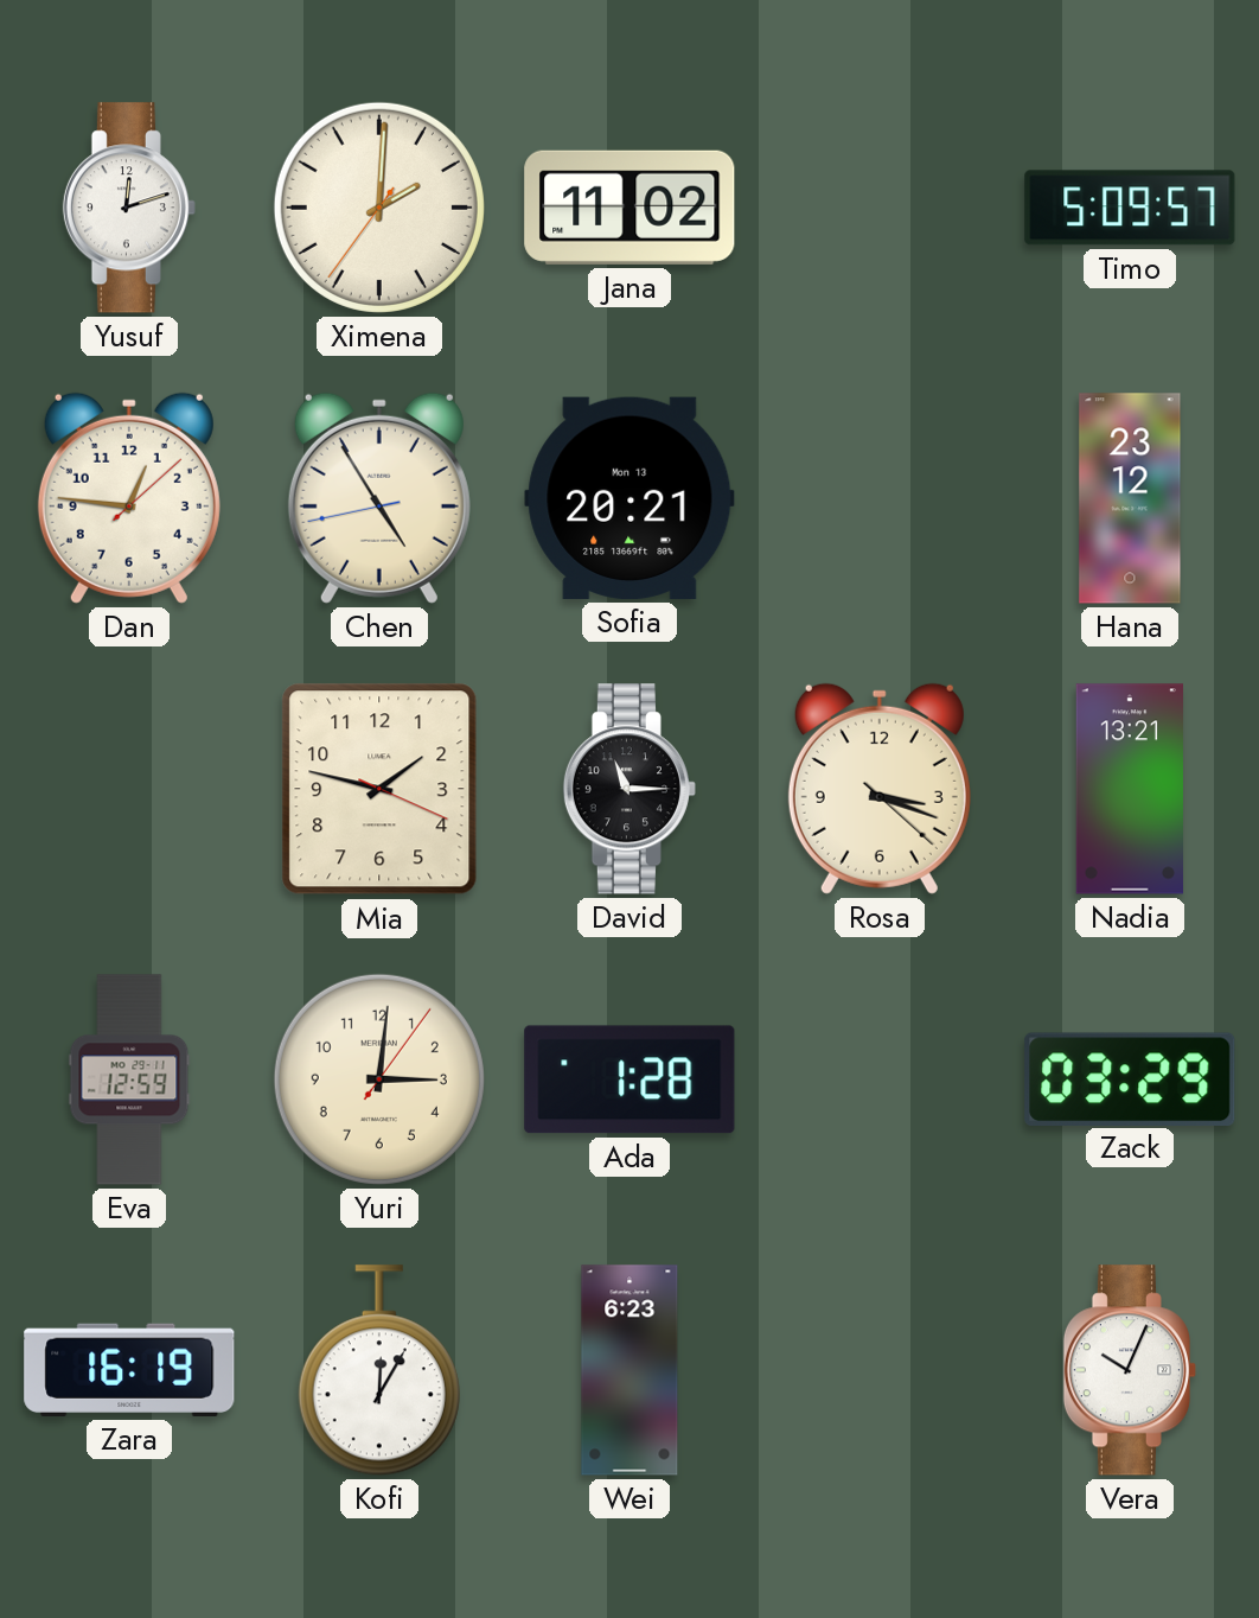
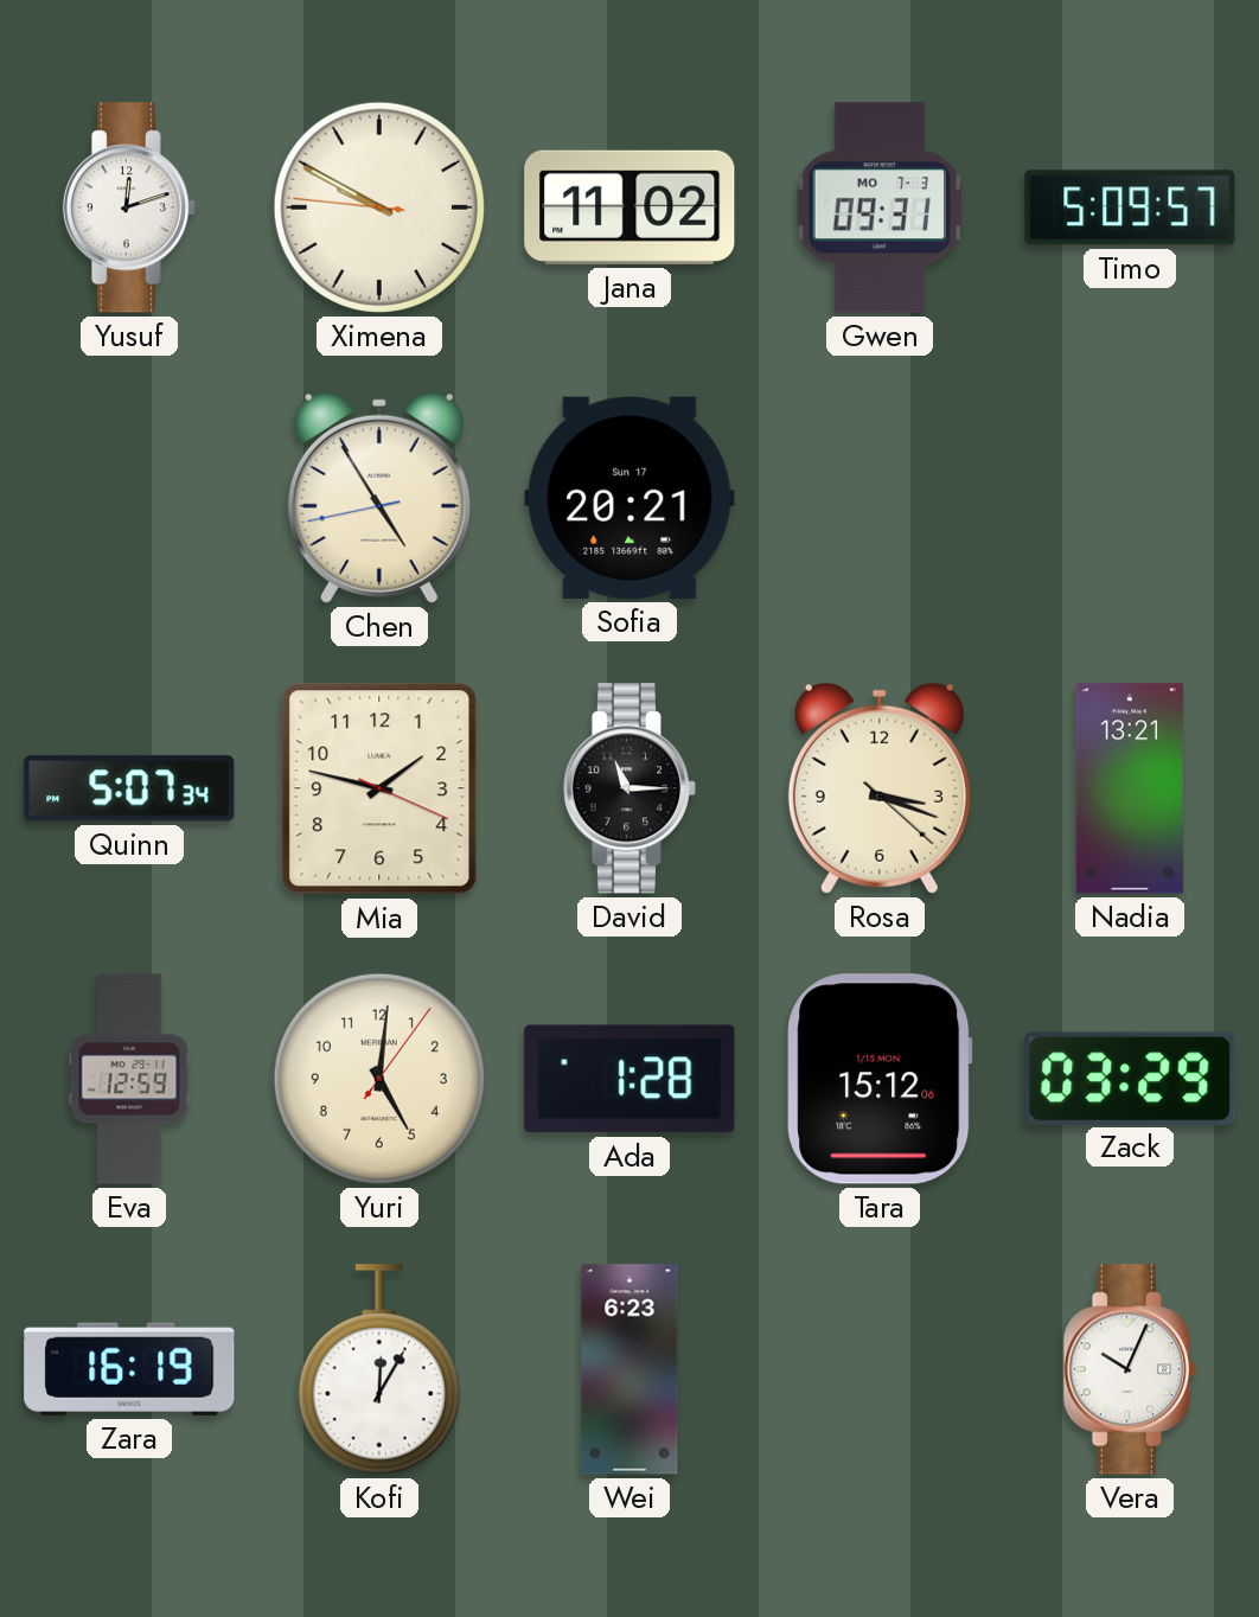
Ximena: 2:00 -> 9:49 (379, 207)
Gwen: none -> 09:31 (880, 207)
Dan: 12:46 -> none (129, 498)
Sofia date: Mon 13 -> Sun 17 (629, 498)
Hana: 23:12 -> none (1130, 498)
Quinn: none -> 5:07 (129, 788)
Yuri: 3:01 -> 5:01 (379, 1079)
Tara: none -> 15:12 (880, 1079)
